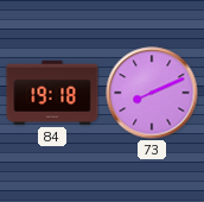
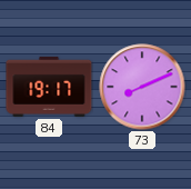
84: 19:18 -> 19:17 (49, 87)
